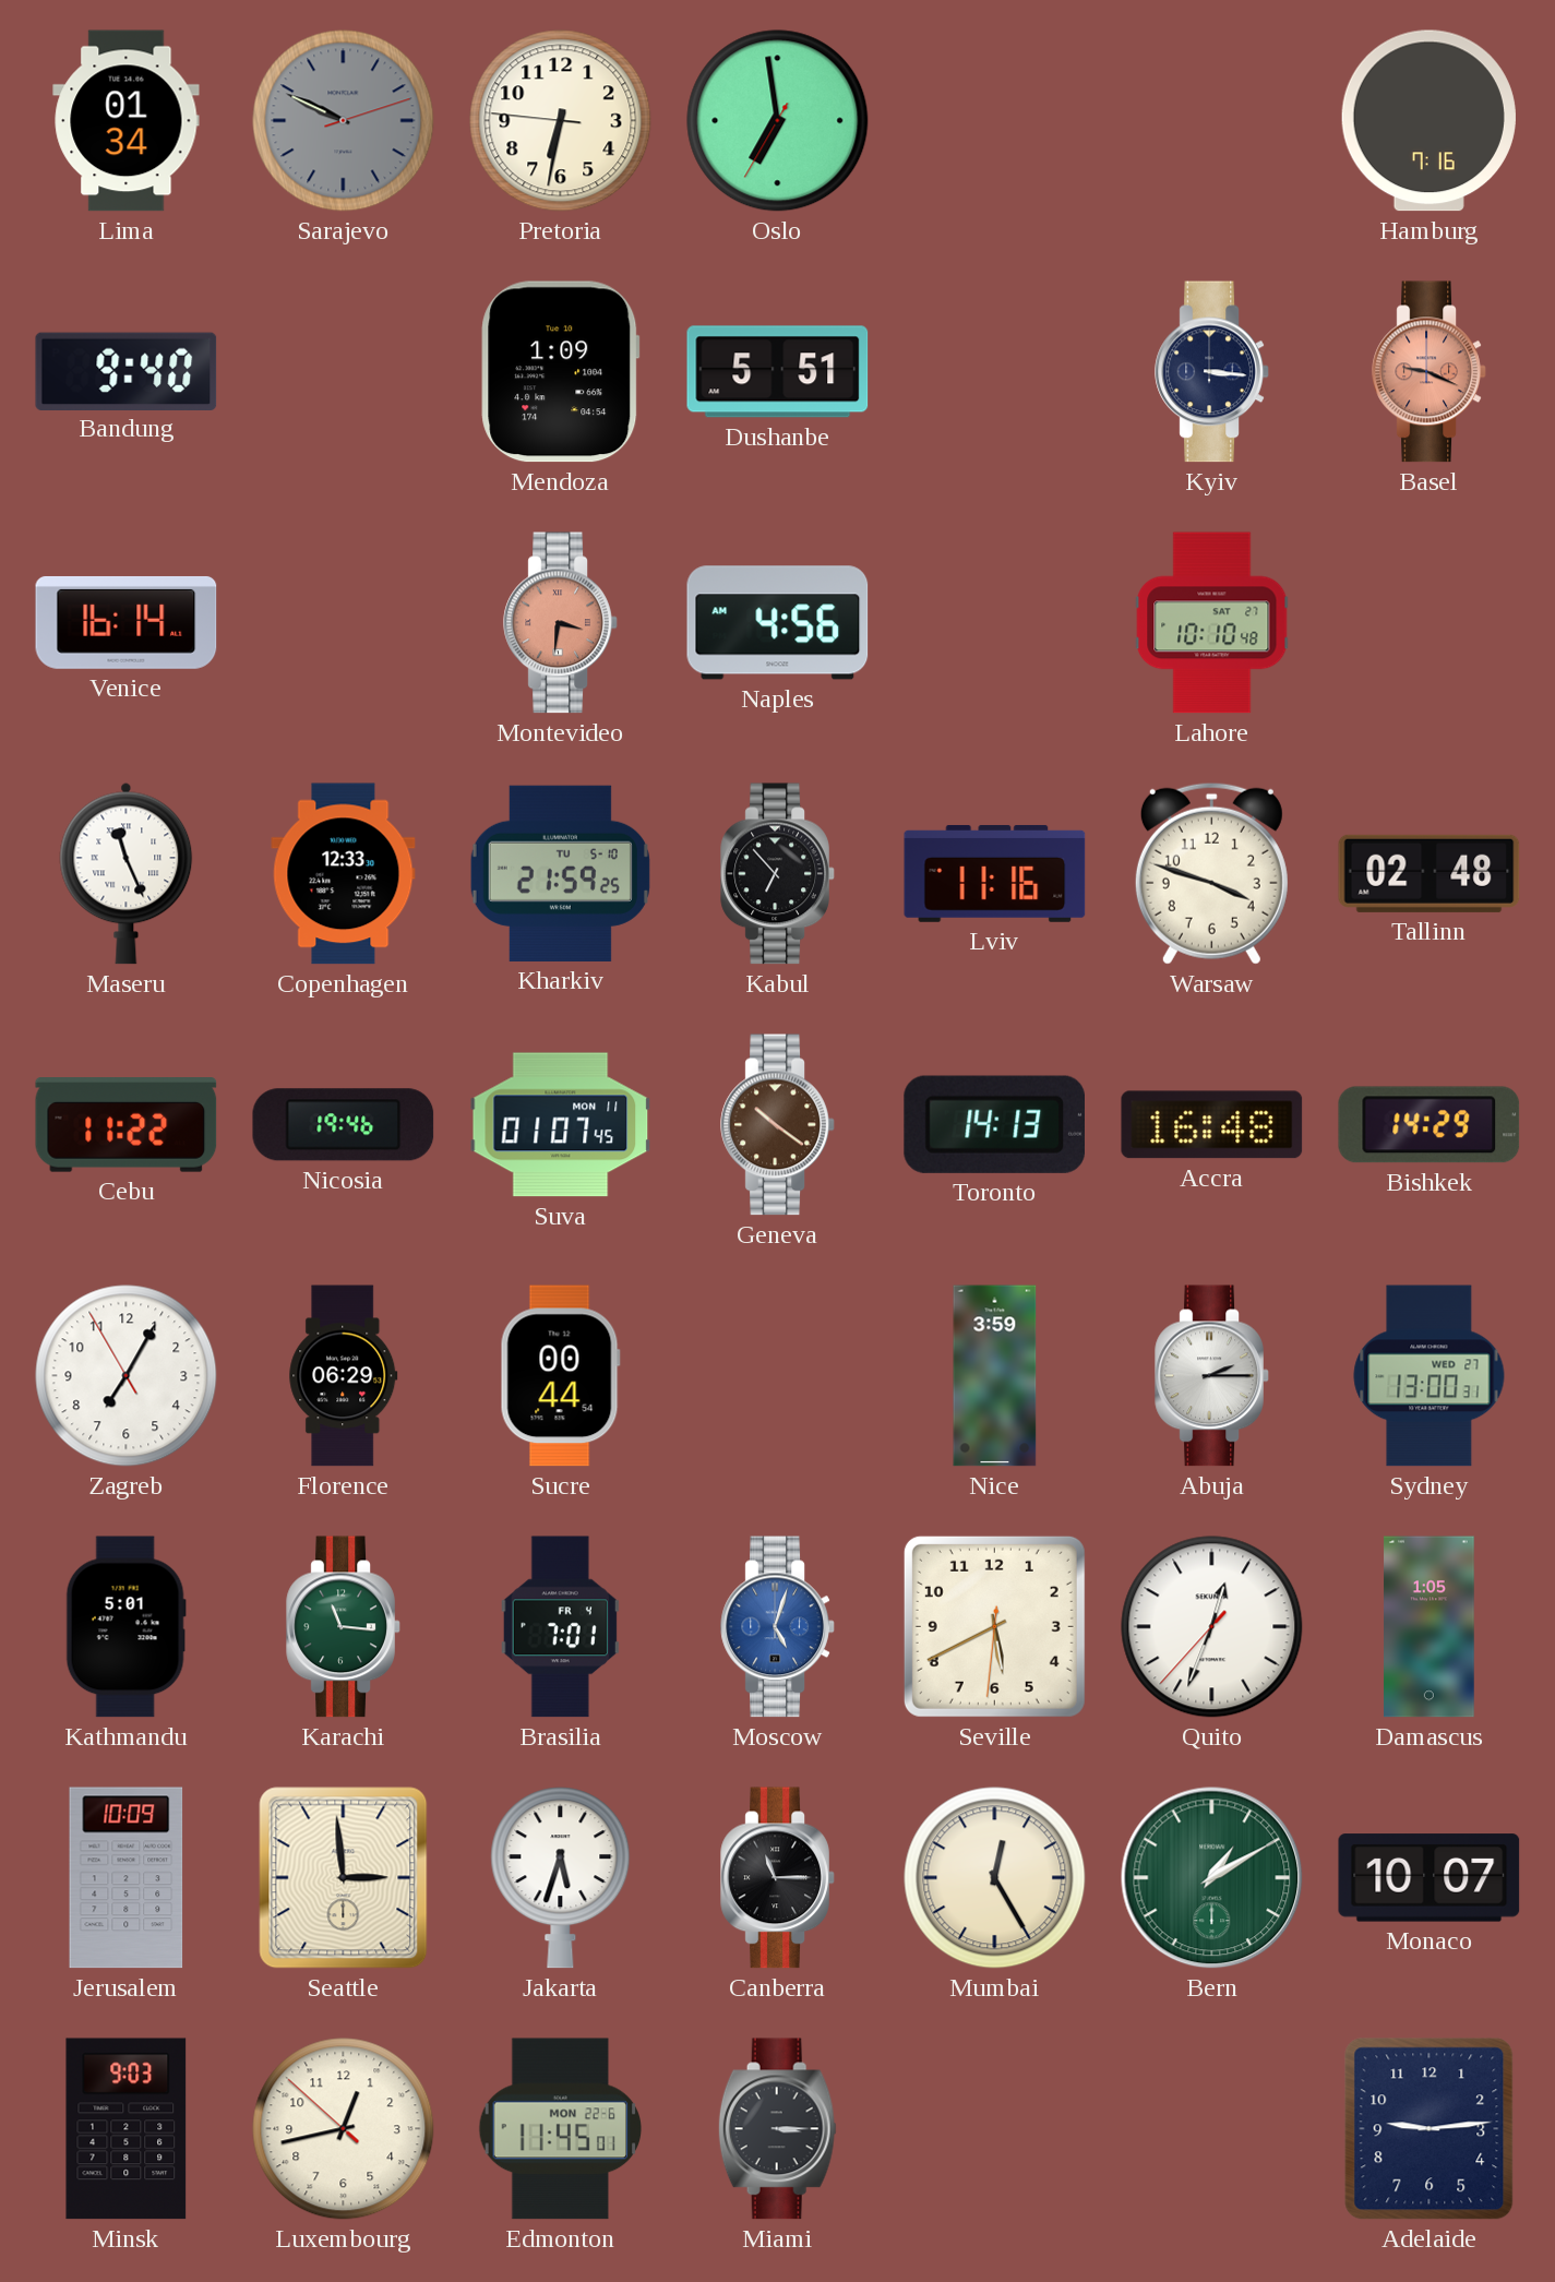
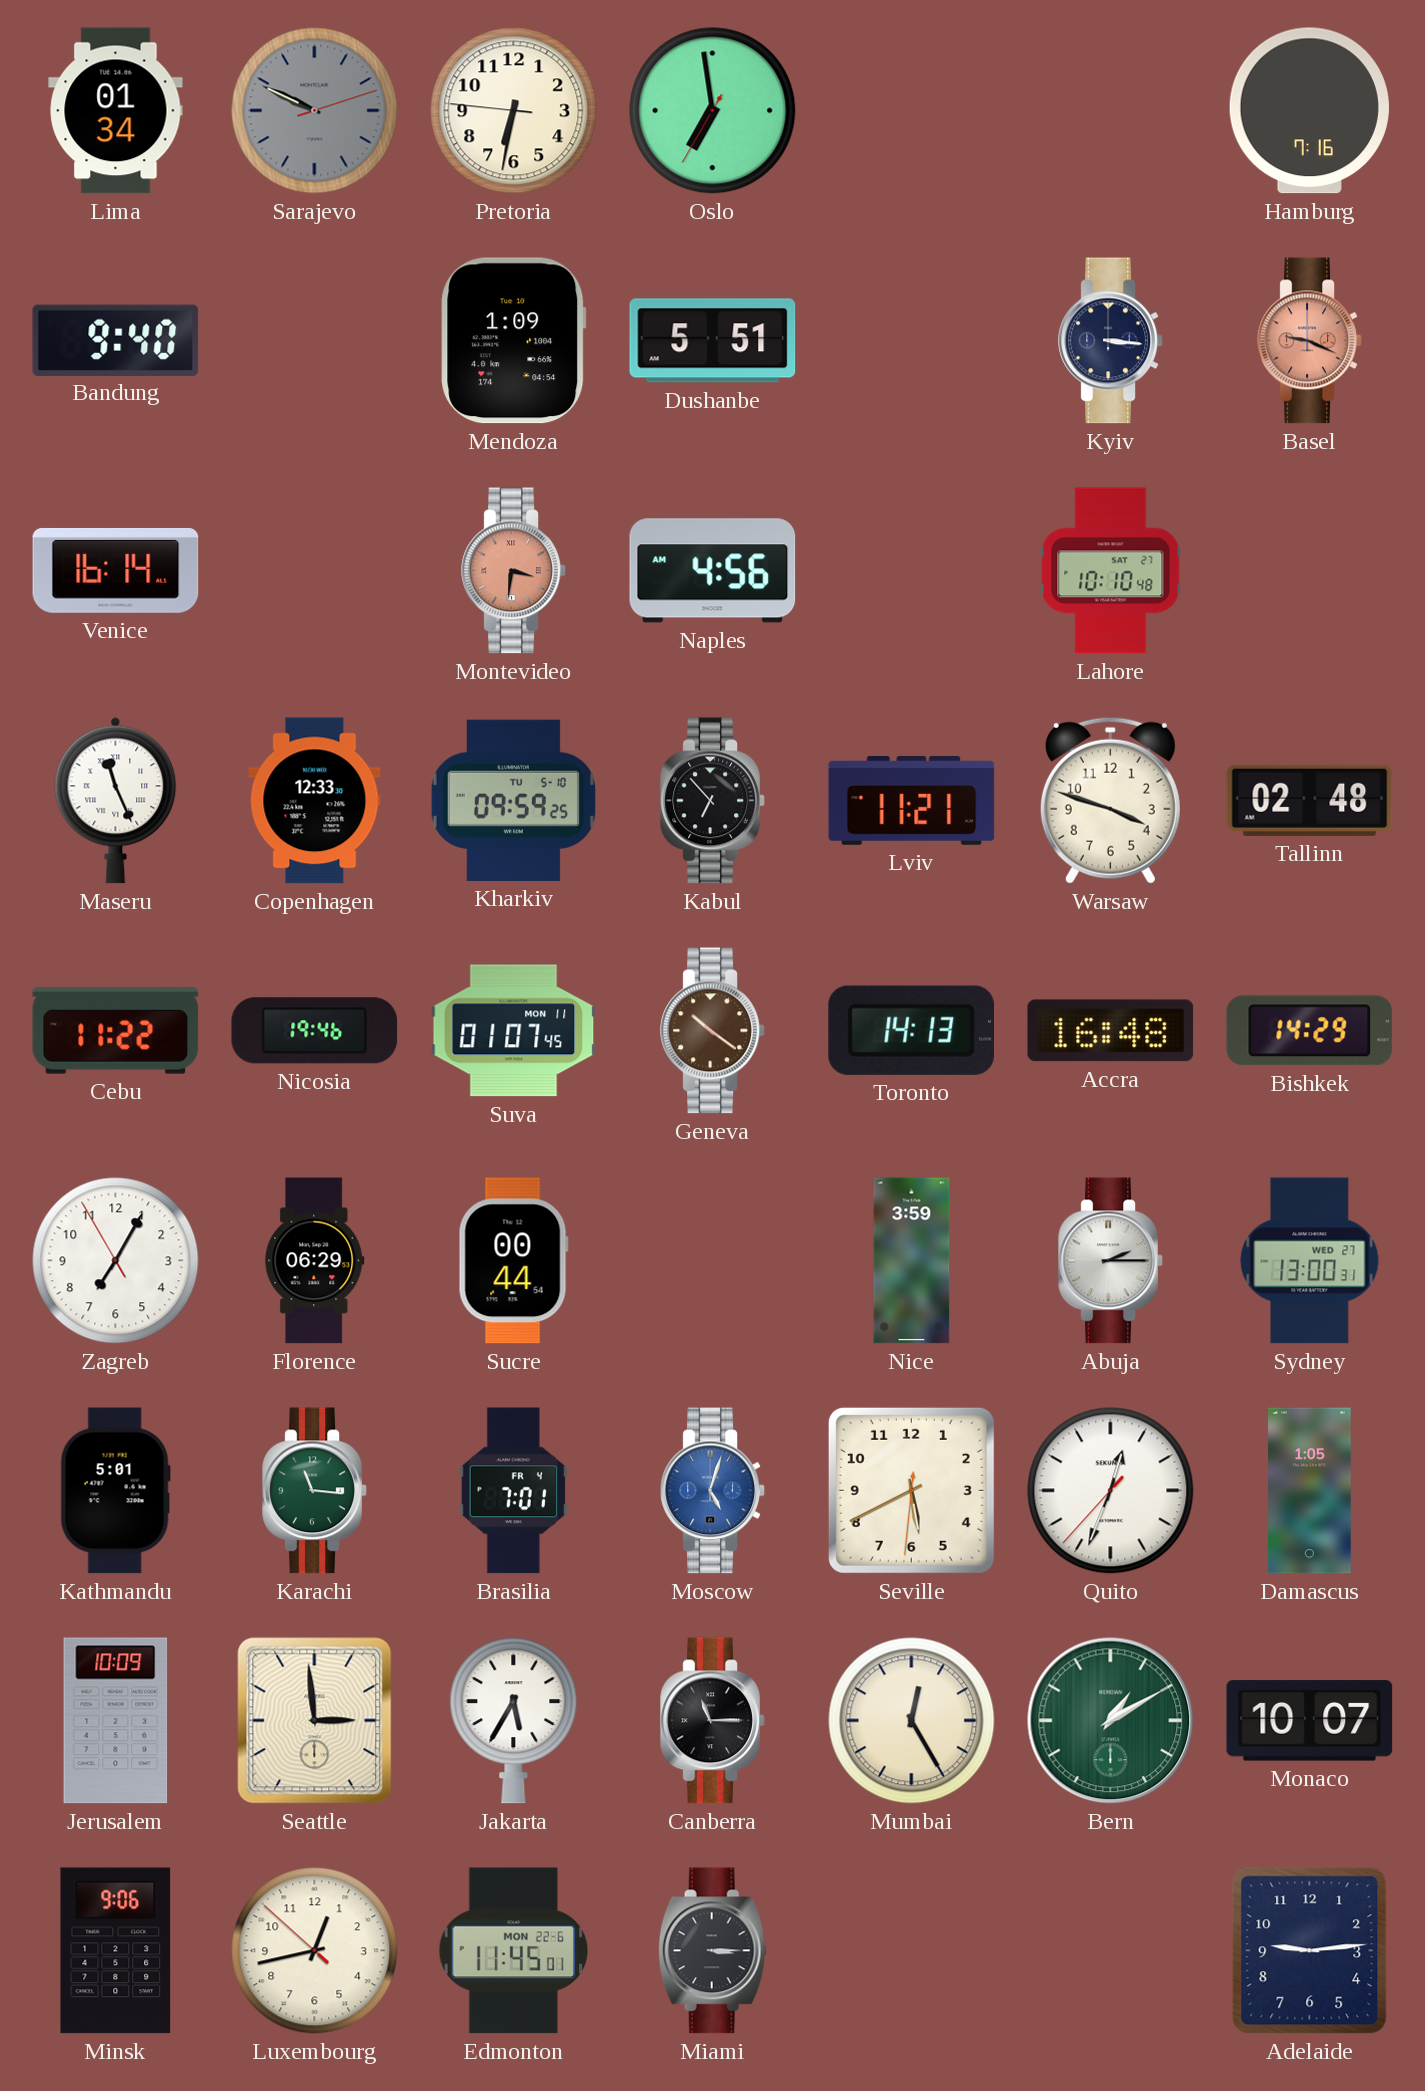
Kharkiv: 21:59 -> 09:59 (513, 800)
Lviv: 11:16 -> 11:21 (912, 800)
Jakarta: 5:33 -> 5:35 (514, 1721)
Minsk: 9:03 -> 9:06 (116, 1951)
